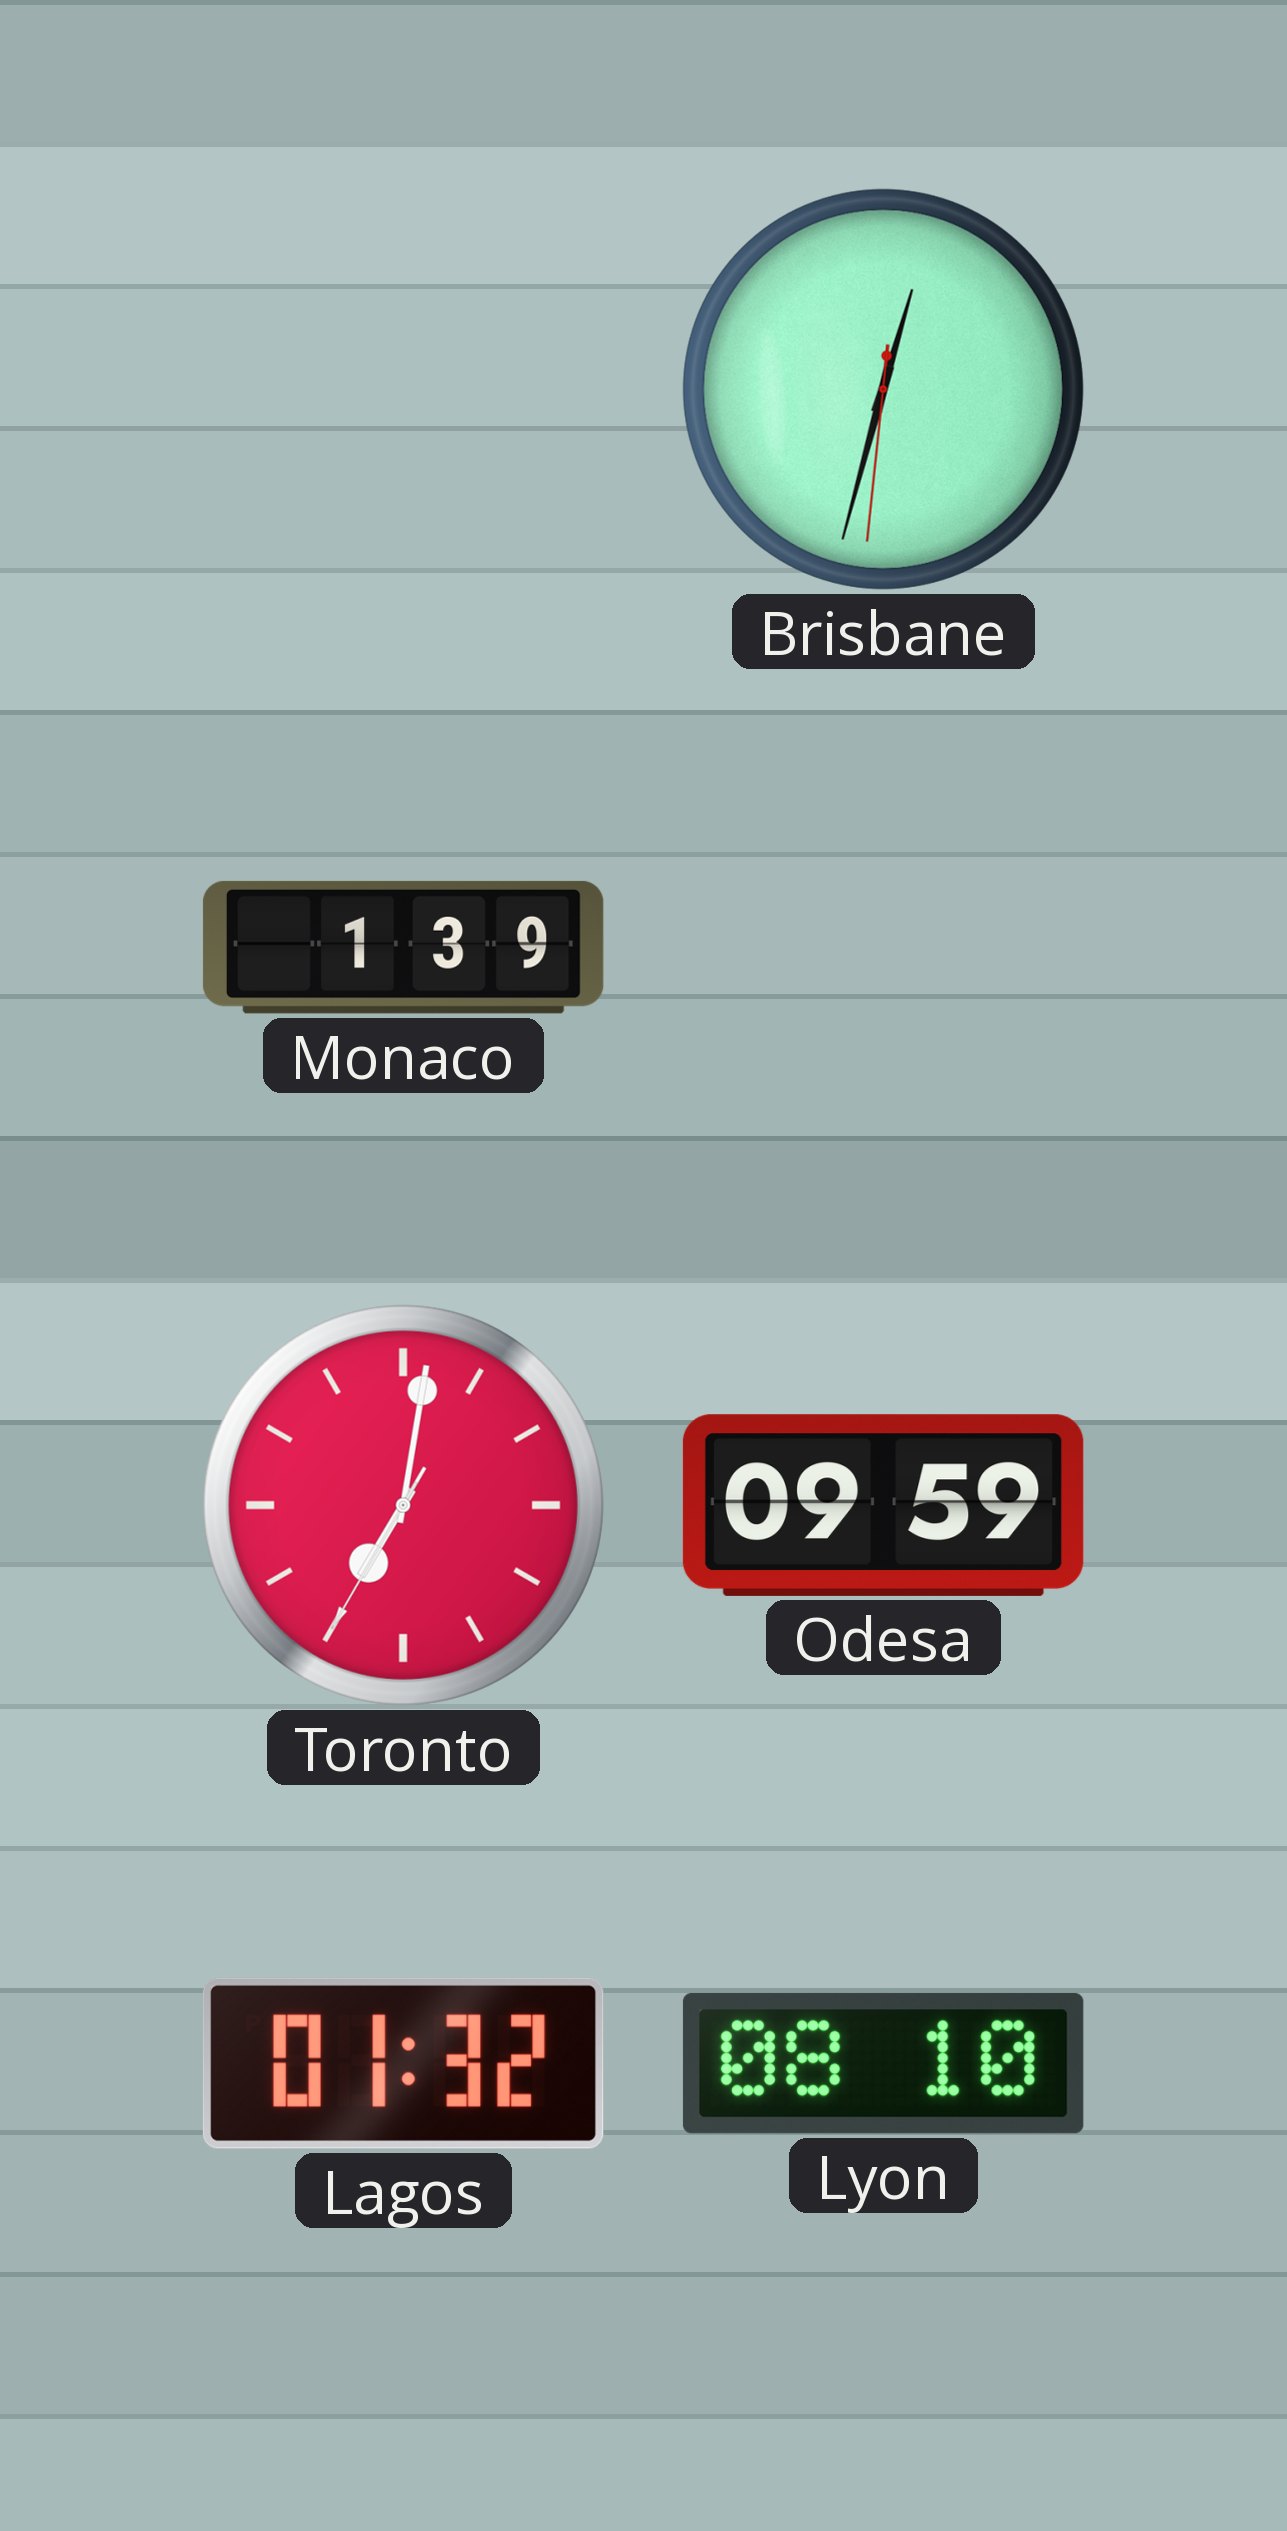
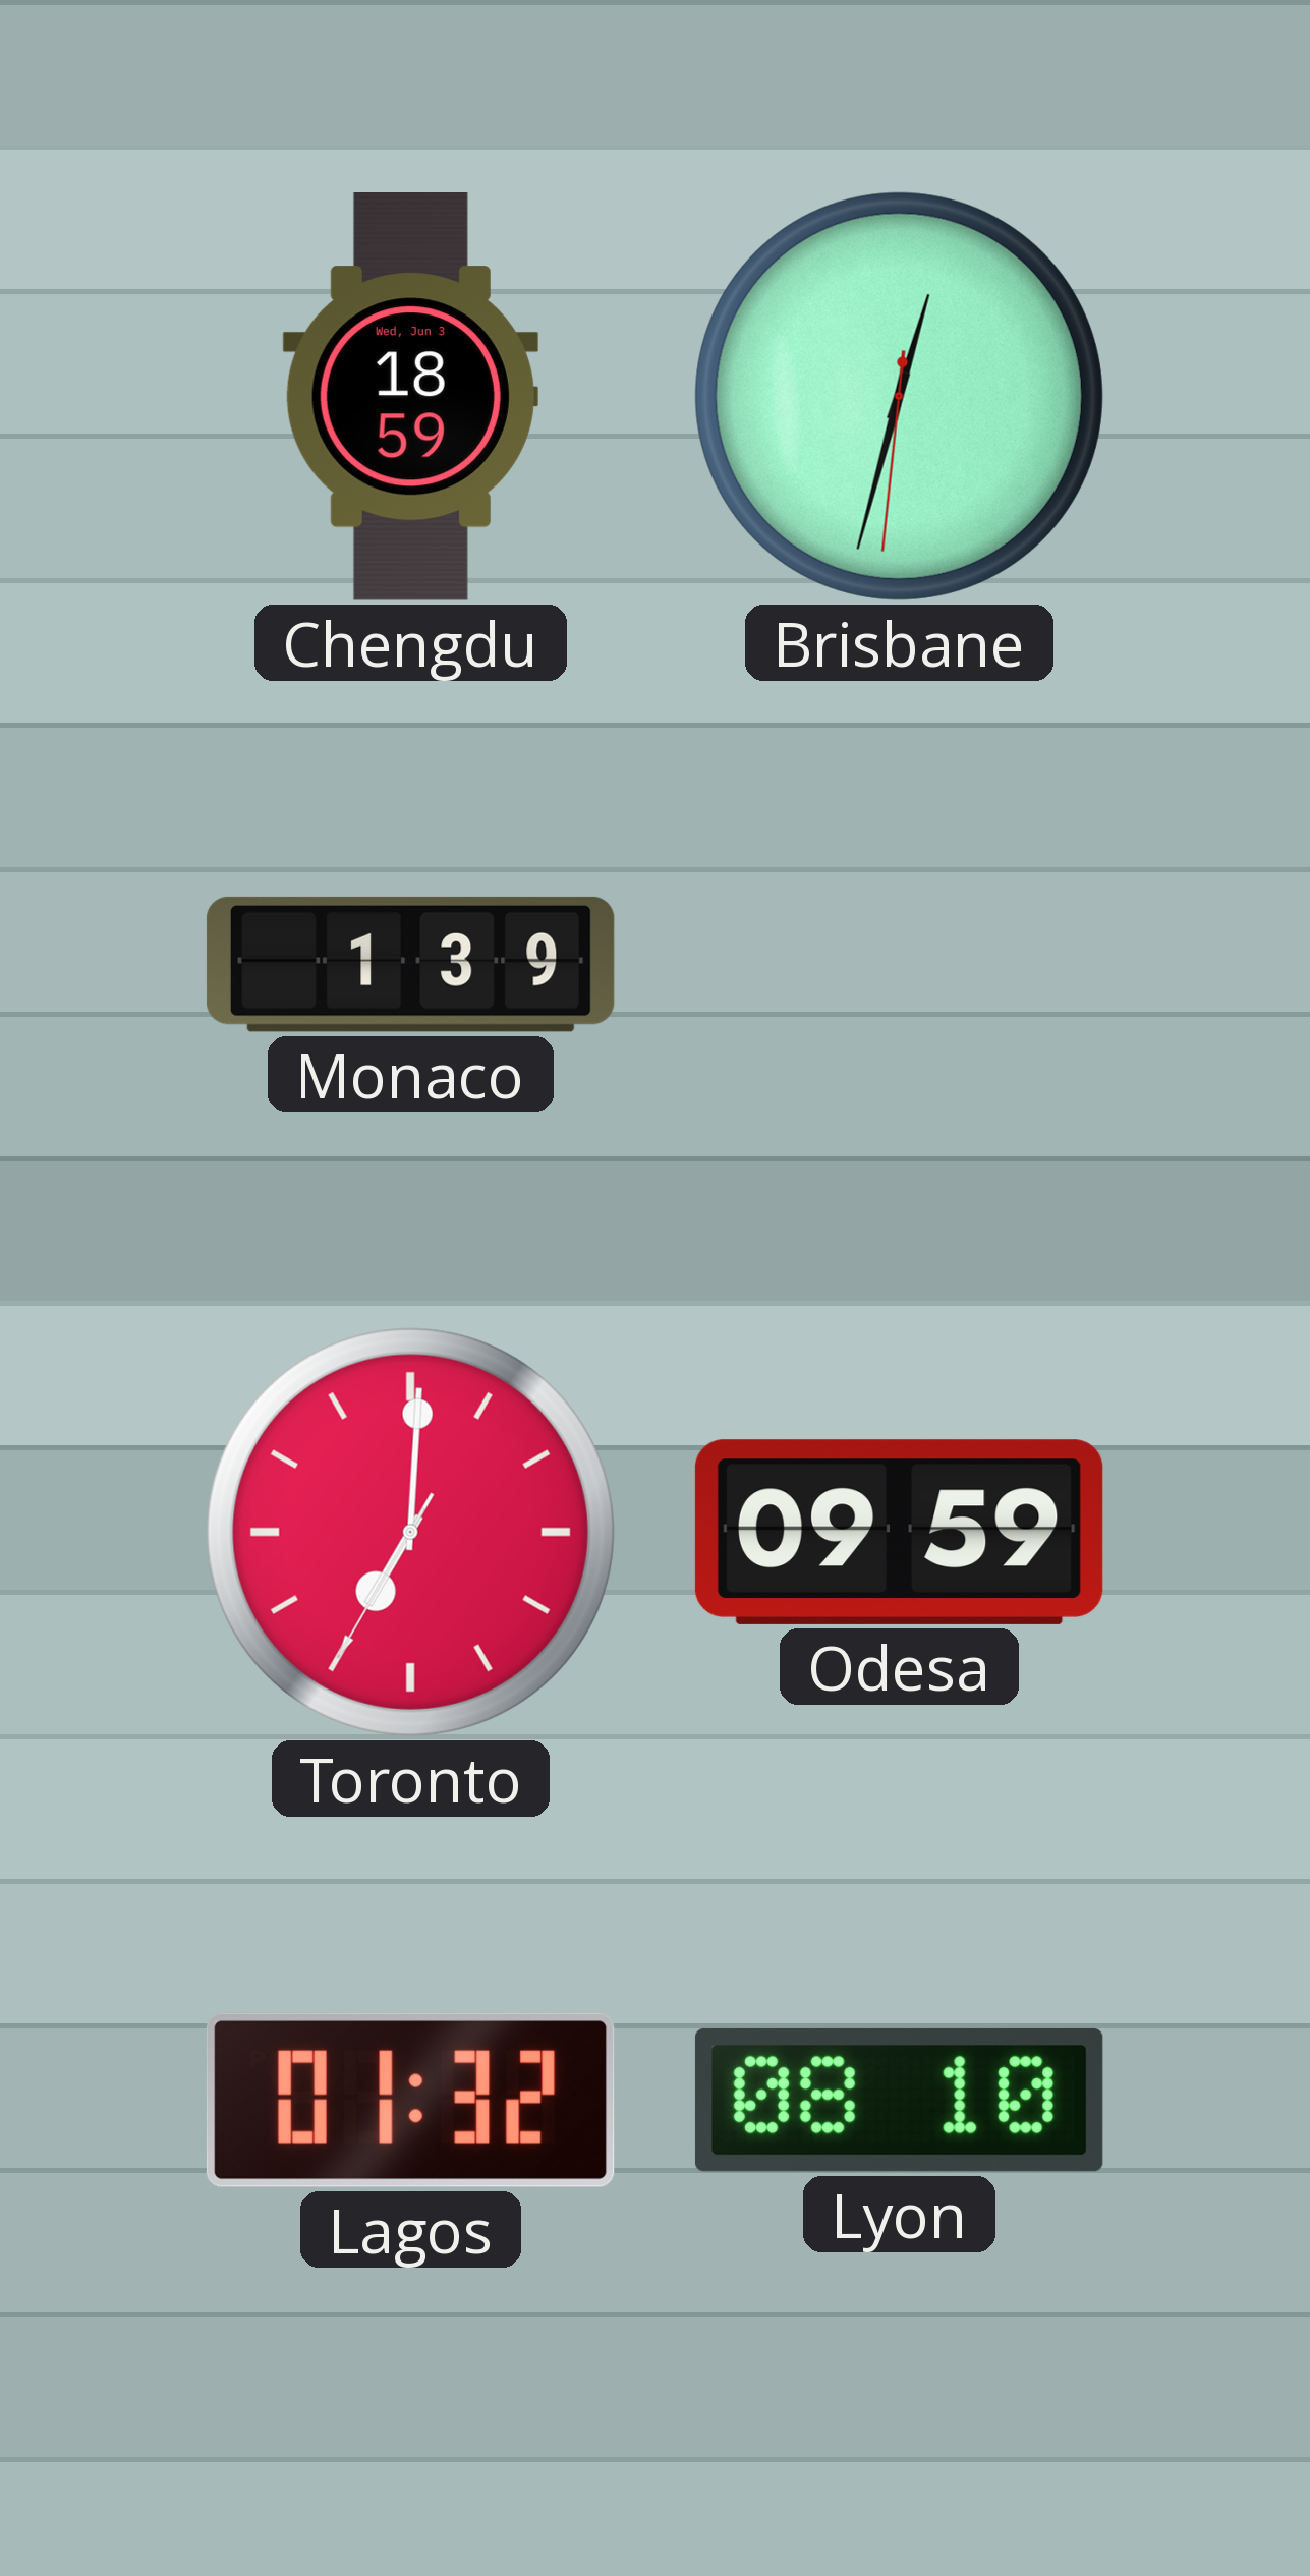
Chengdu: none -> 18:59 (410, 397)
Toronto: 7:01 -> 7:00 (410, 1532)
